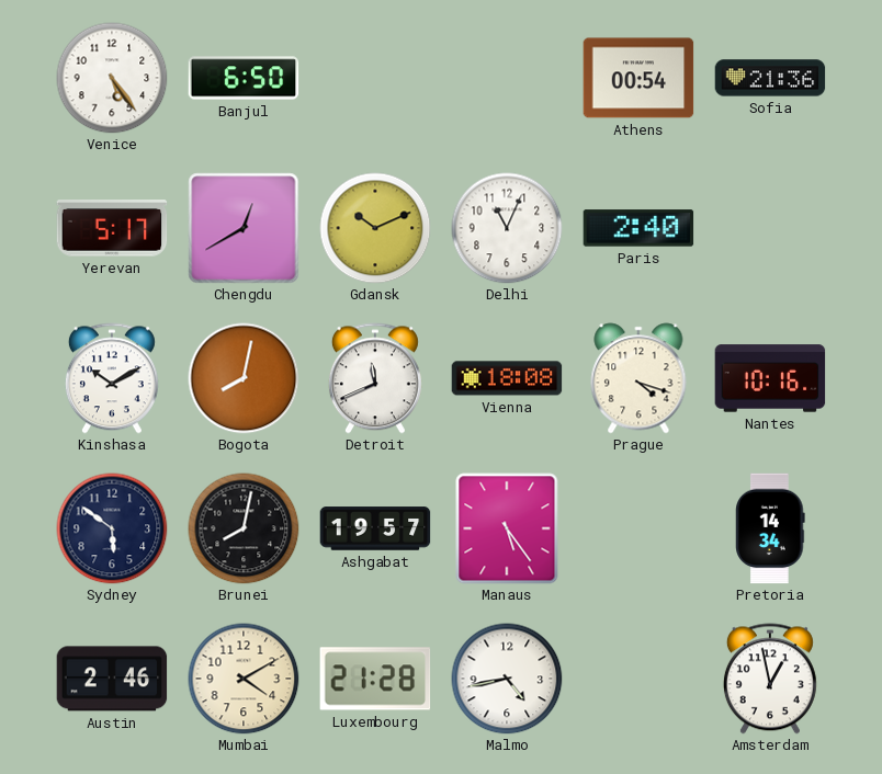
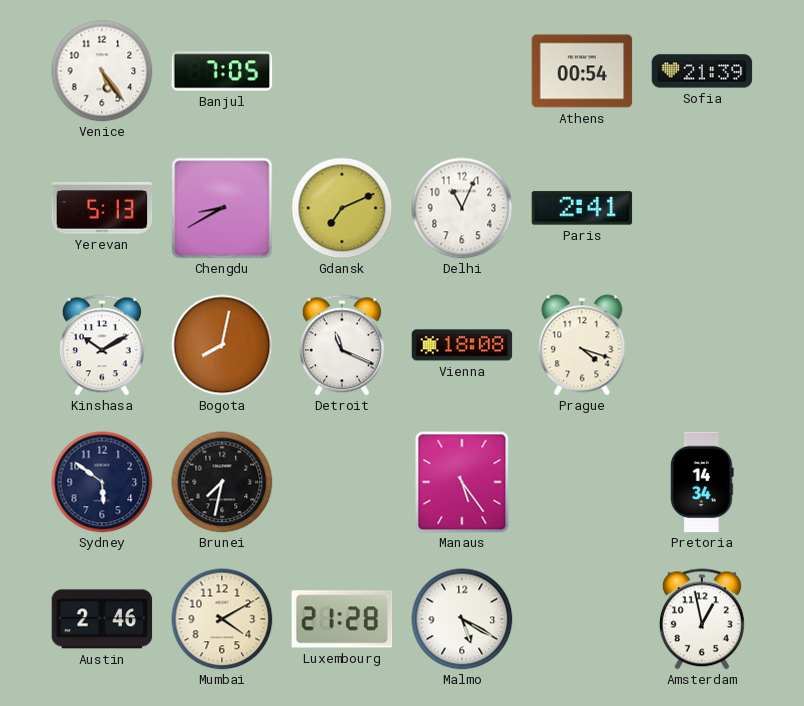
Banjul: 6:50 -> 7:05 (222, 71)
Sofia: 21:36 -> 21:39 (702, 71)
Yerevan: 5:17 -> 5:13 (102, 208)
Chengdu: 12:40 -> 8:40 (222, 208)
Gdansk: 10:11 -> 7:11 (342, 208)
Paris: 2:40 -> 2:41 (582, 208)
Detroit: 11:41 -> 11:19 (342, 345)
Nantes: 10:16 -> none (770, 378)
Brunei: 8:02 -> 7:32 (222, 482)
Ashgabat: 19:57 -> none (375, 528)
Malmo: 4:43 -> 5:20 (462, 619)
